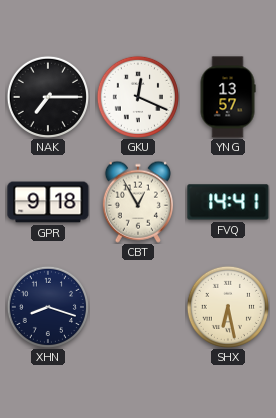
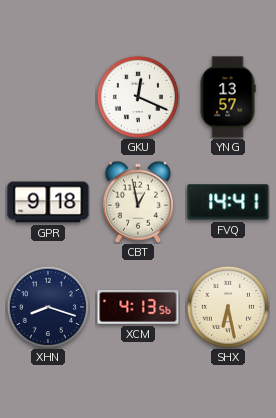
NAK: 7:15 -> none (47, 96)
CBT: 12:55 -> 12:58 (138, 202)
XCM: none -> 4:13 (138, 307)
